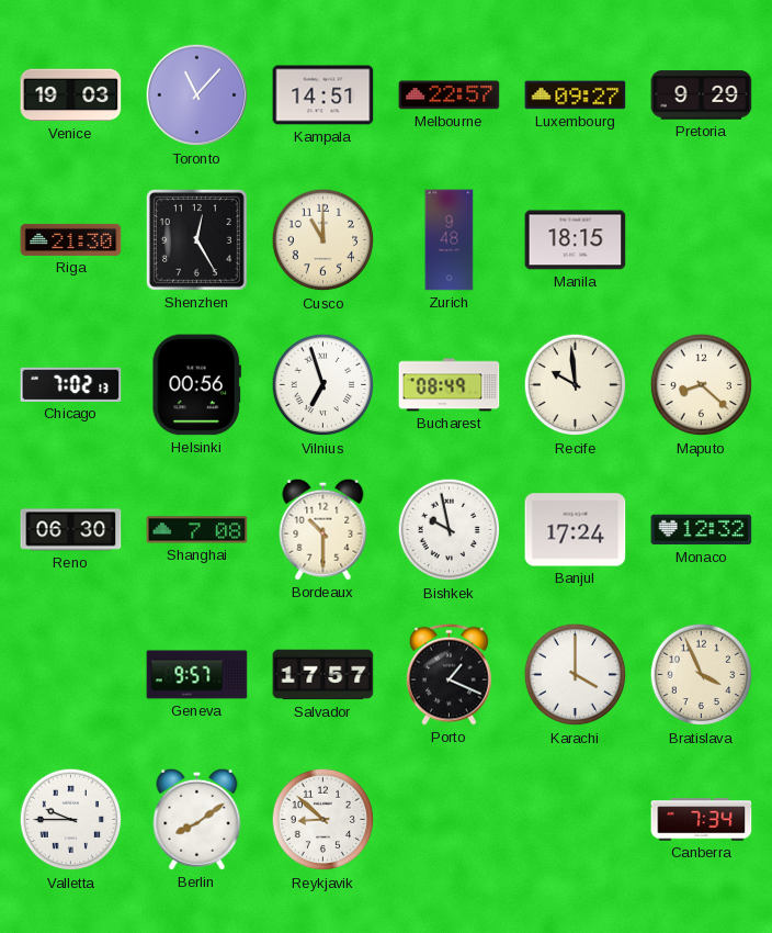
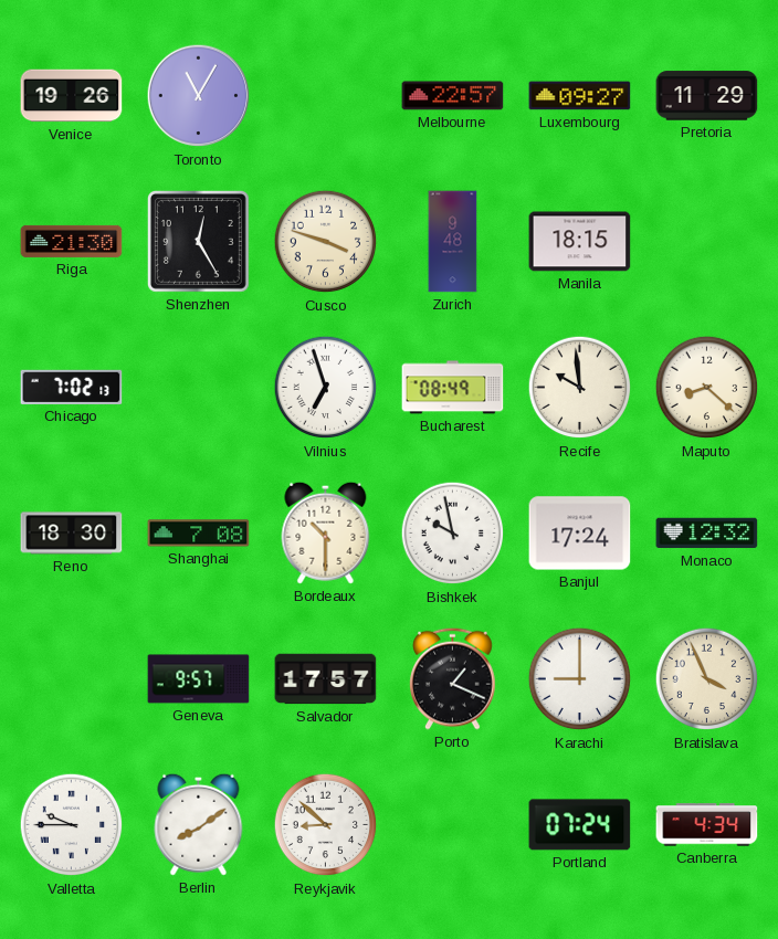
Venice: 19:03 -> 19:26 (72, 96)
Toronto: 11:07 -> 11:05 (199, 96)
Kampala: 14:51 -> none (323, 95)
Pretoria: 9:29 -> 11:29 (707, 96)
Cusco: 11:00 -> 3:48 (326, 242)
Helsinki: 00:56 -> none (196, 385)
Reno: 06:30 -> 18:30 (72, 534)
Karachi: 4:00 -> 9:00 (580, 679)
Portland: none -> 07:24 (580, 825)
Canberra: 7:34 -> 4:34 (707, 825)
